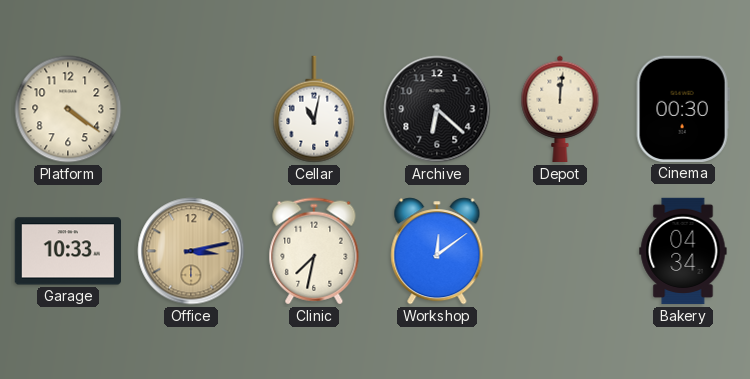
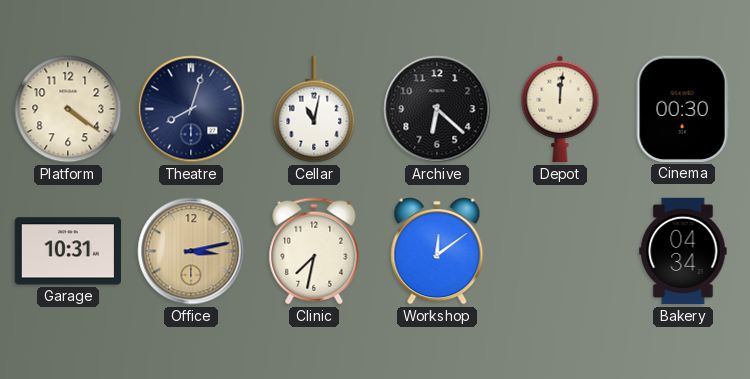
Theatre: none -> 8:03 (191, 109)
Garage: 10:33 -> 10:31 (67, 251)
